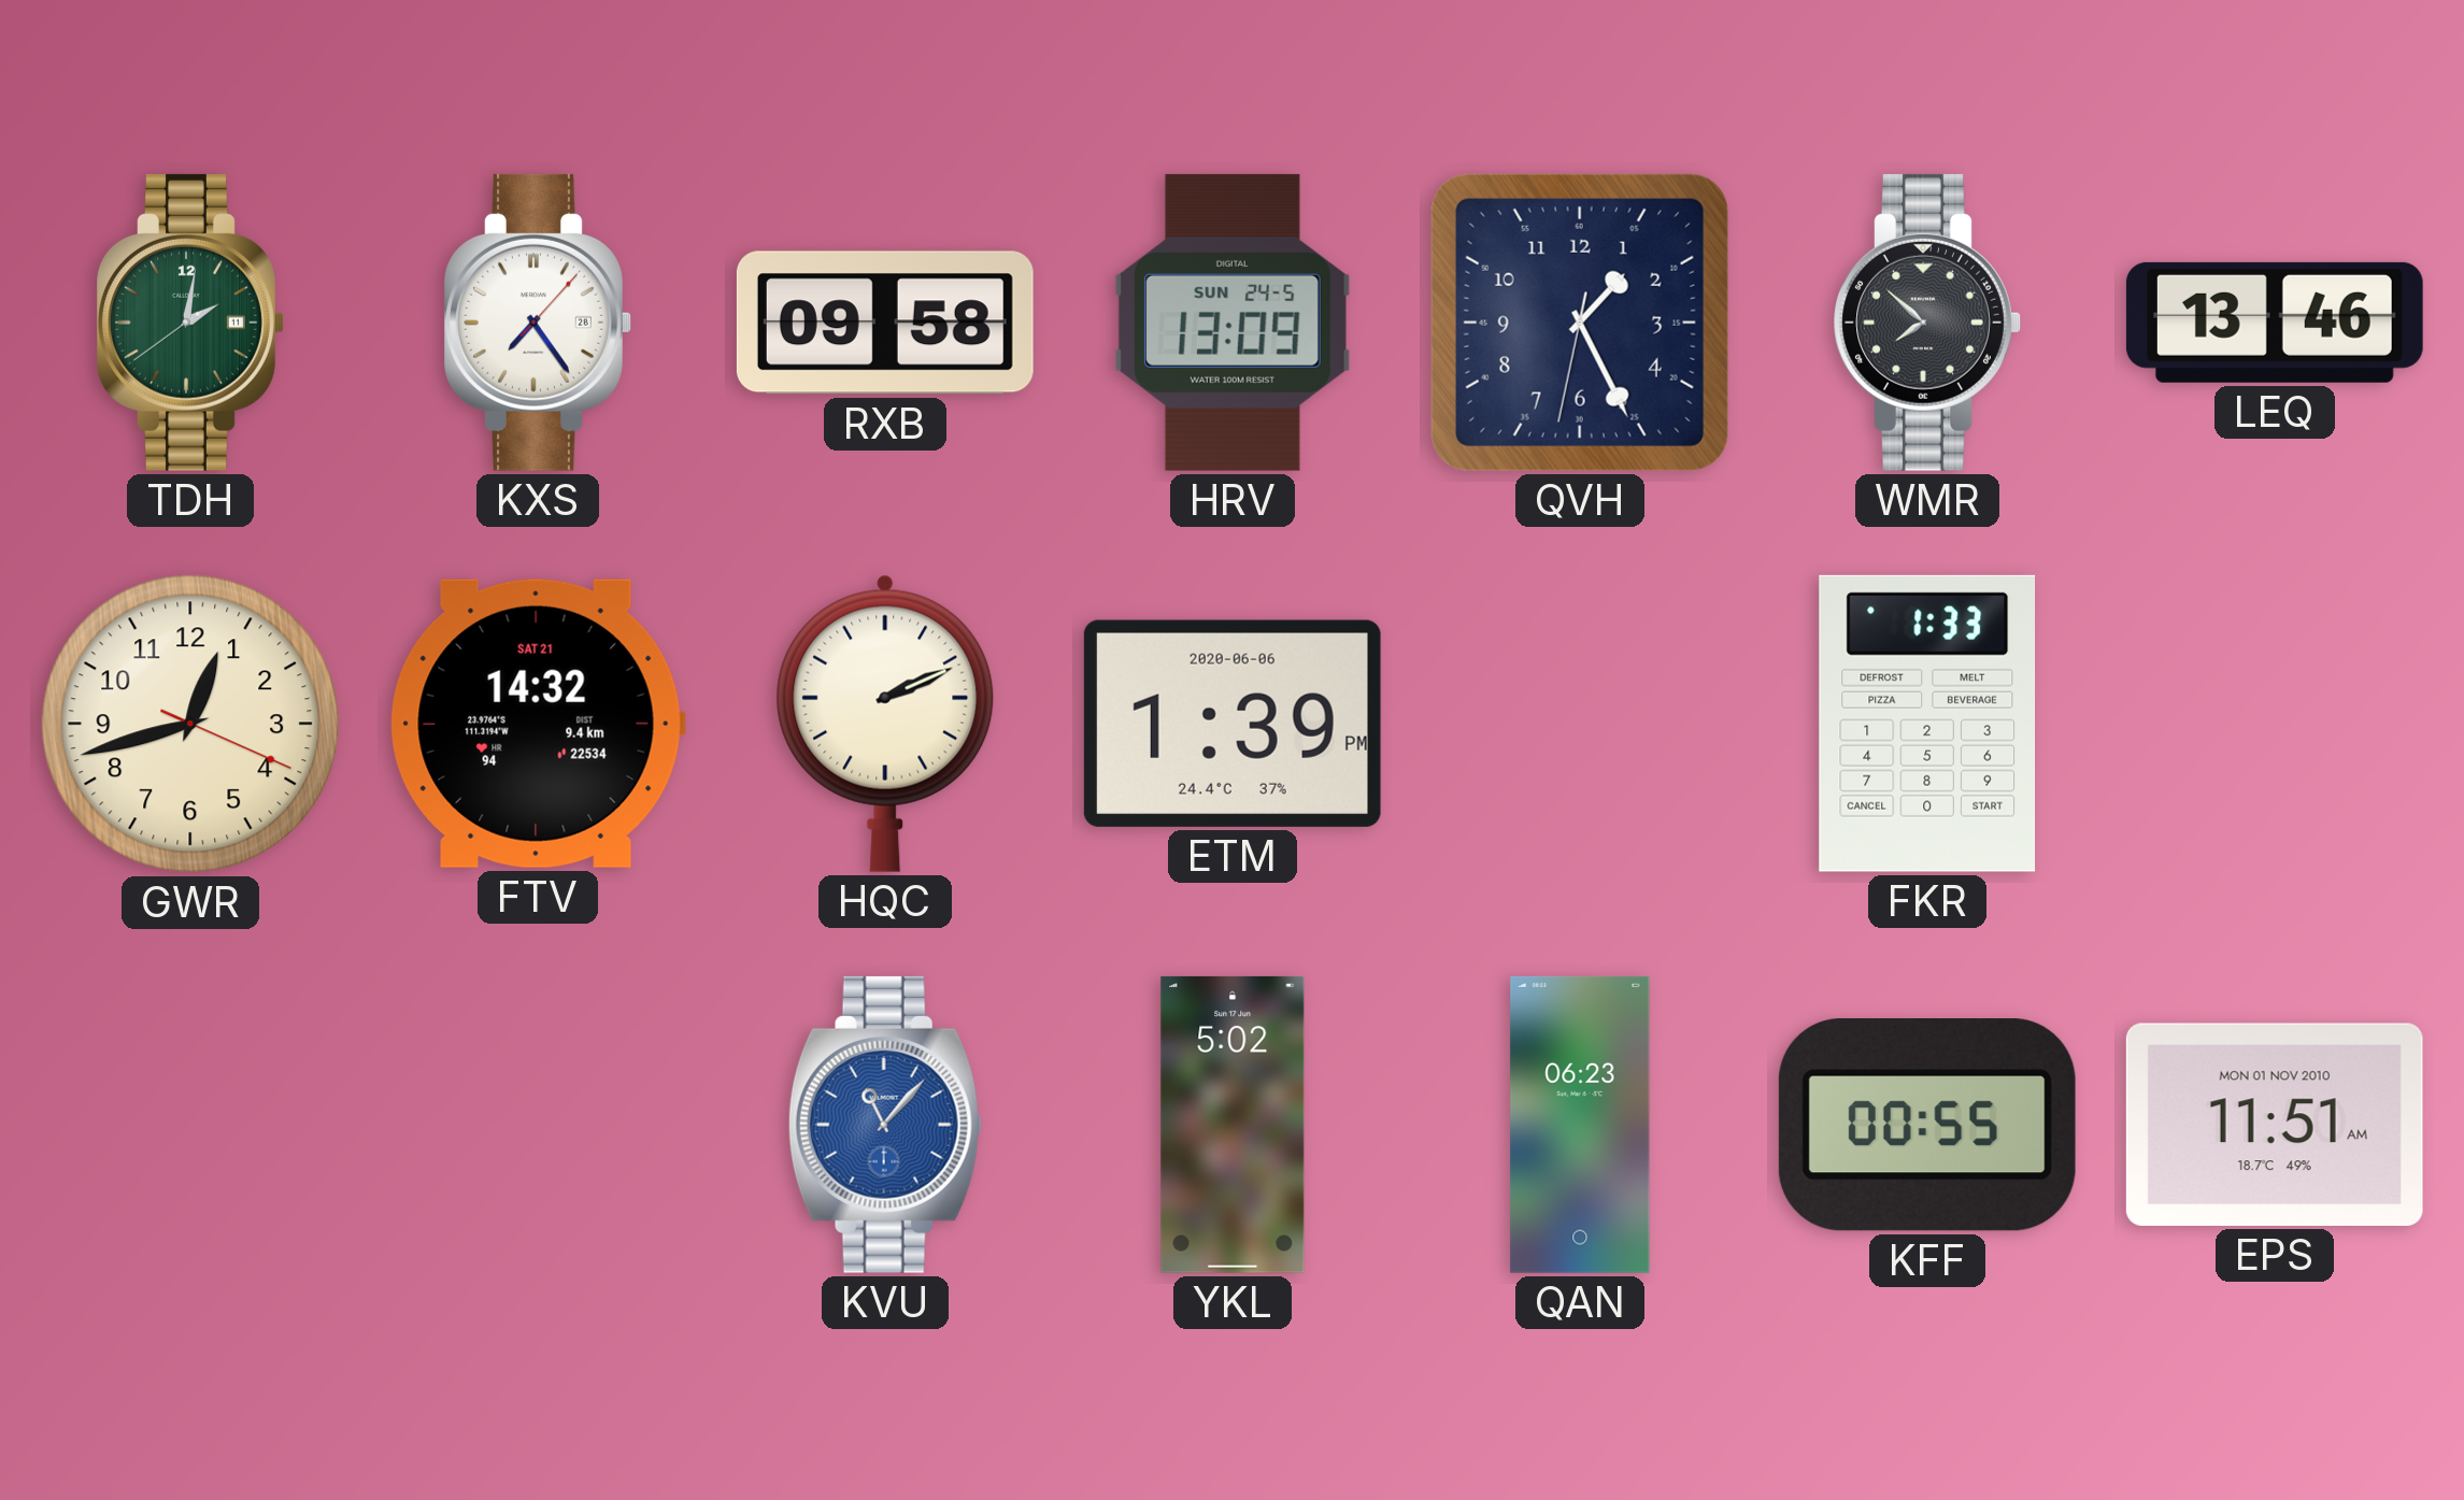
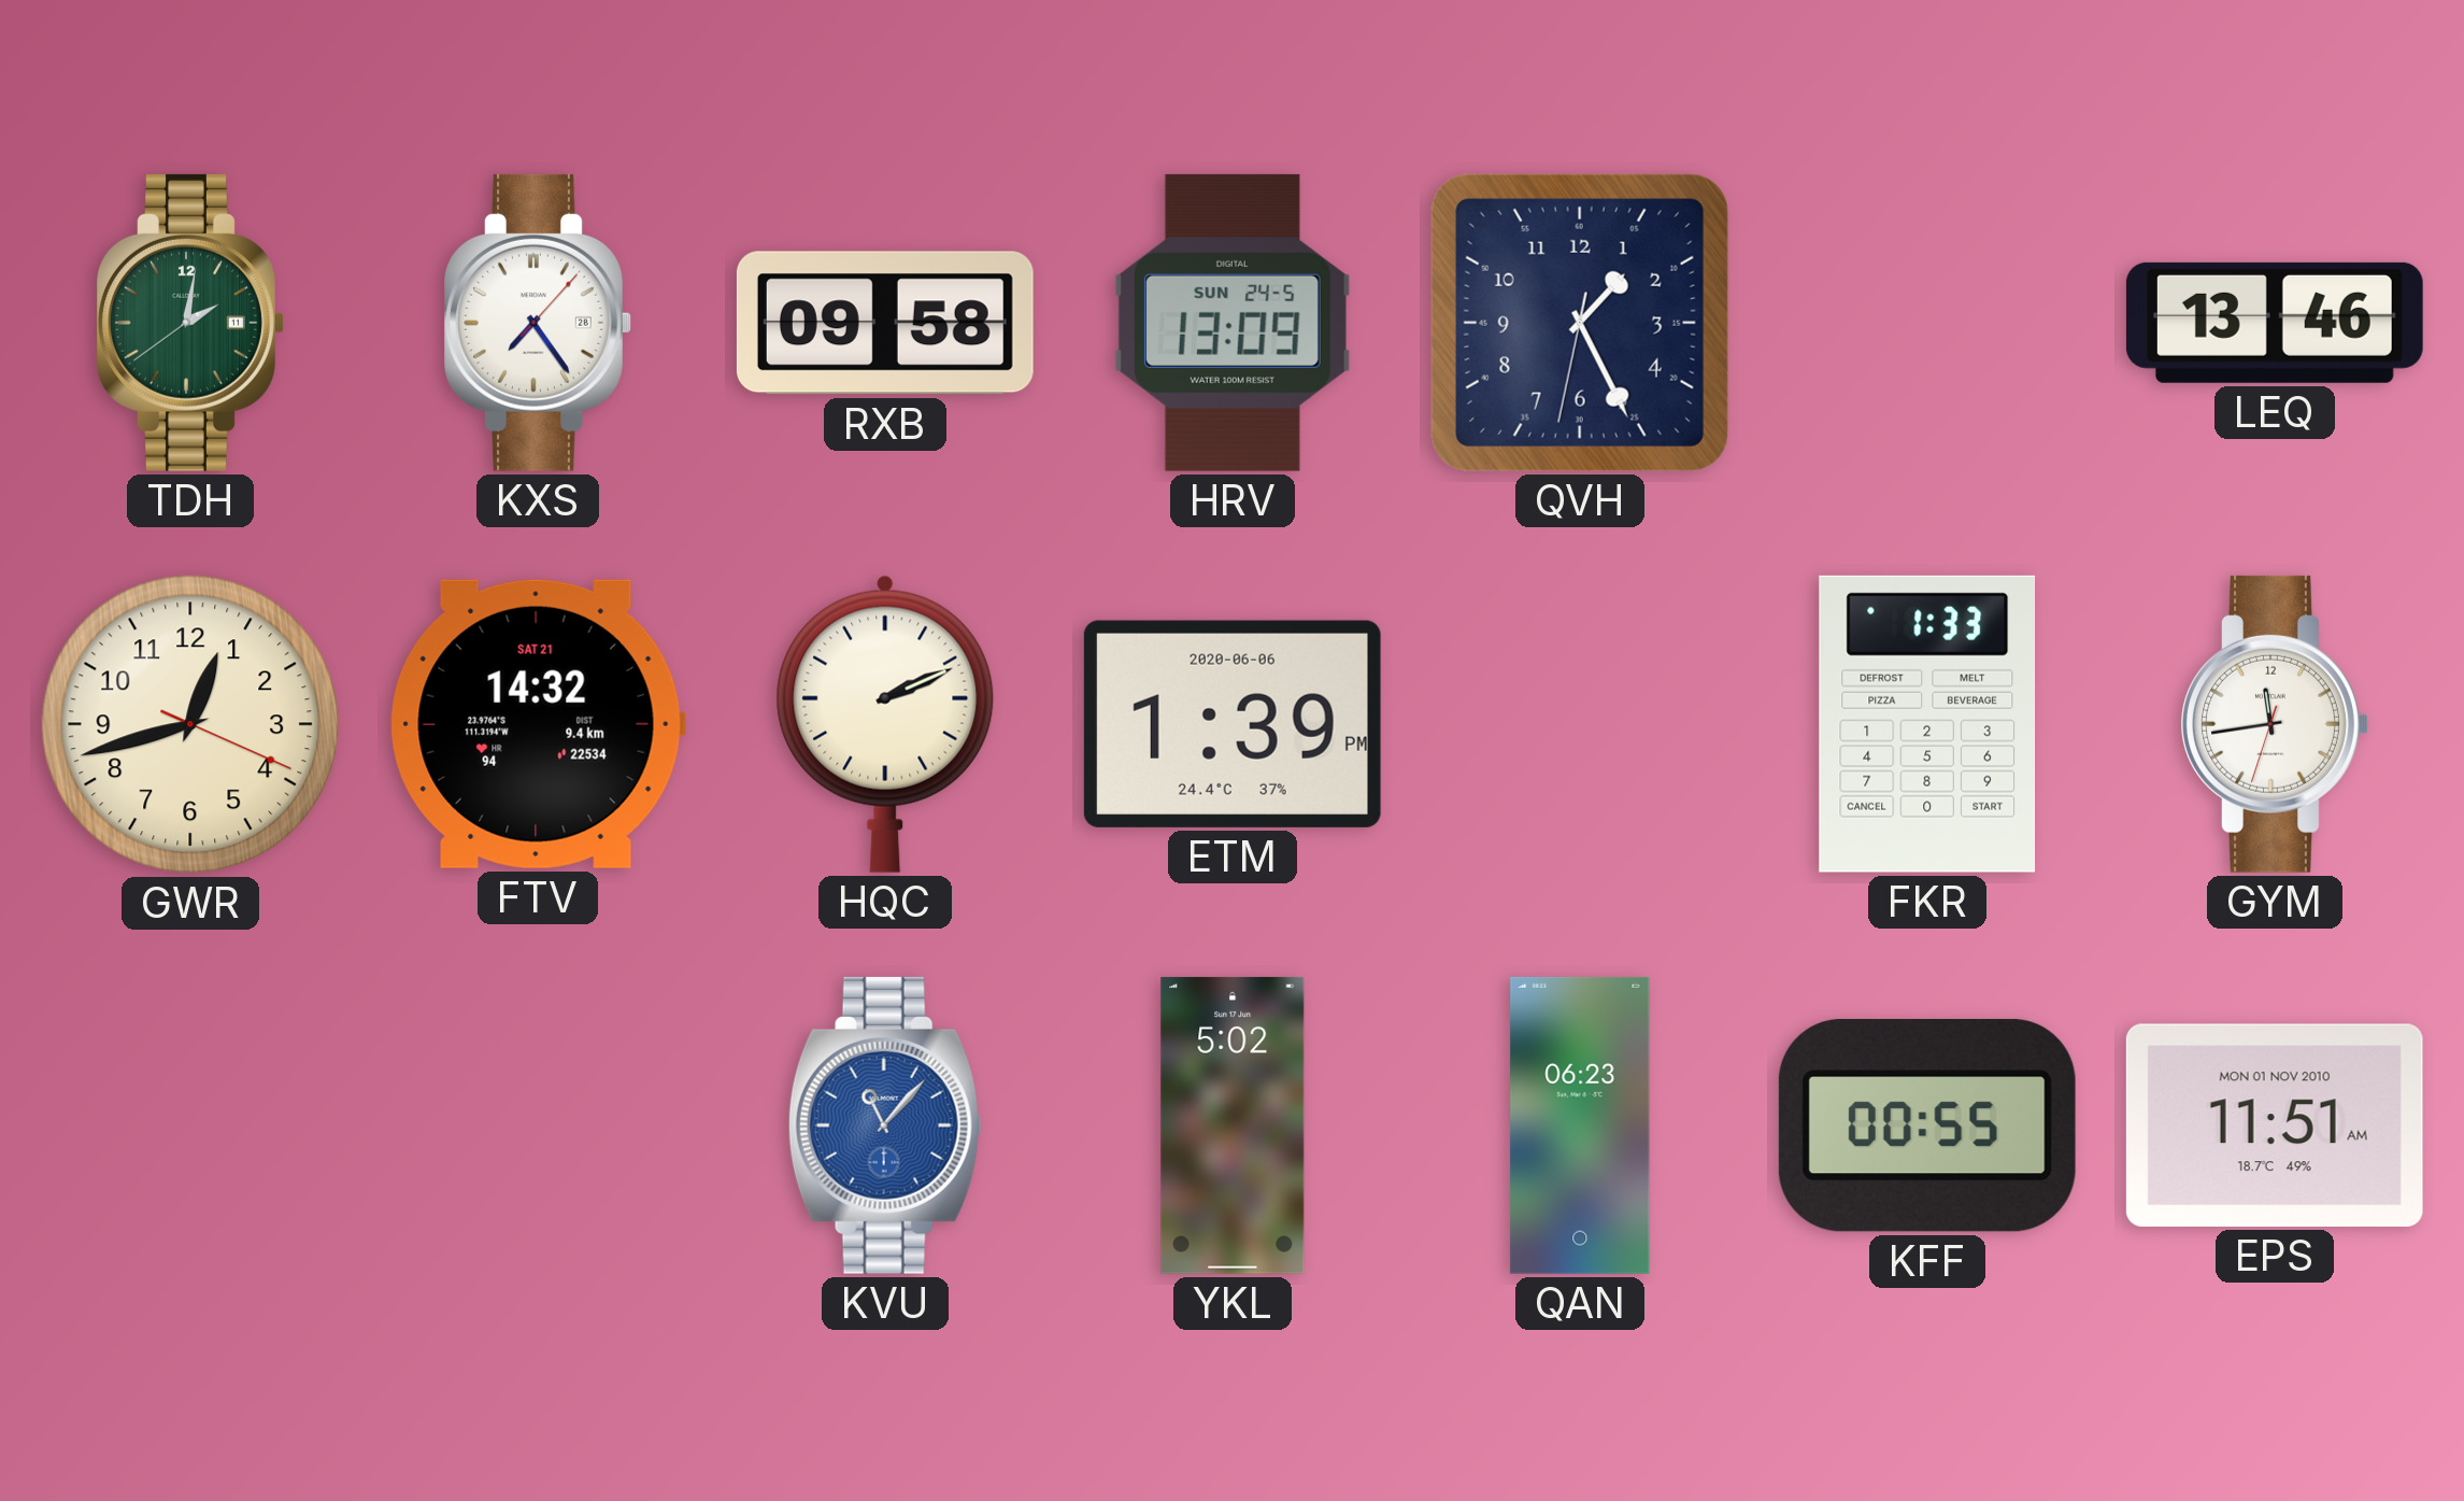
WMR: 7:52 -> none (1927, 323)
GYM: none -> 11:43 (2275, 724)
